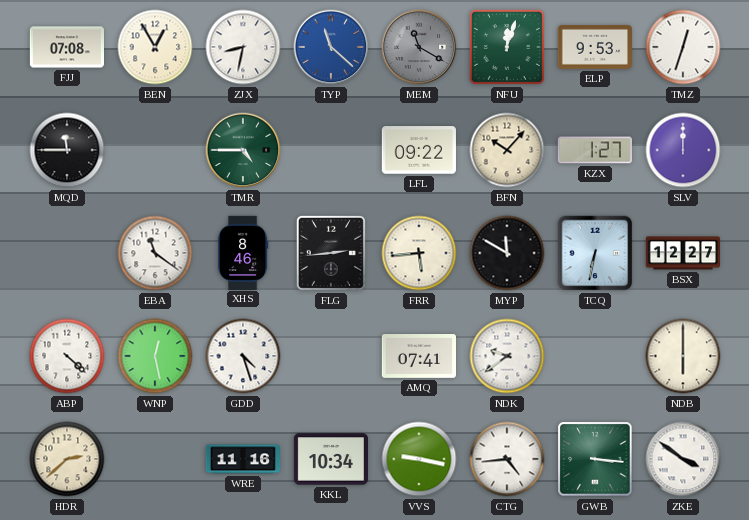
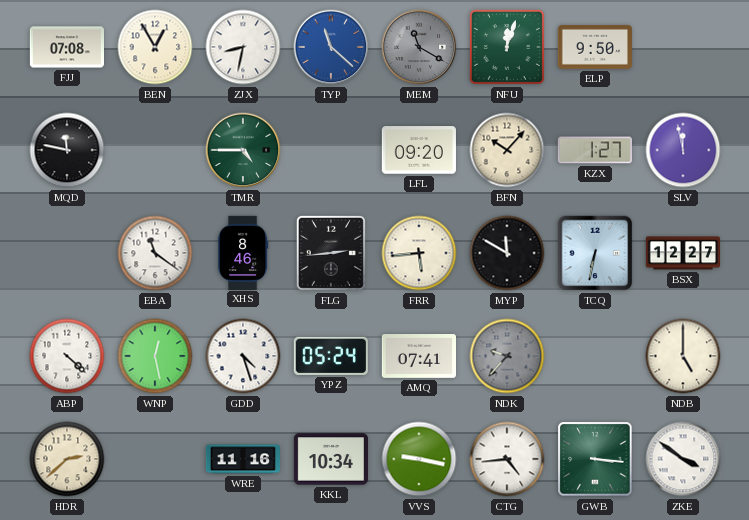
ELP: 9:53 -> 9:50 (594, 47)
TMZ: 12:33 -> none (683, 47)
MQD: 11:45 -> 11:47 (67, 150)
LFL: 09:22 -> 09:20 (419, 150)
SLV: 12:00 -> 11:58 (683, 150)
YPZ: none -> 05:24 (331, 356)
NDK: 9:39 -> 9:37 (507, 356)
NDK dial: white -> grey (507, 356)
NDB: 6:00 -> 5:00 (683, 356)
